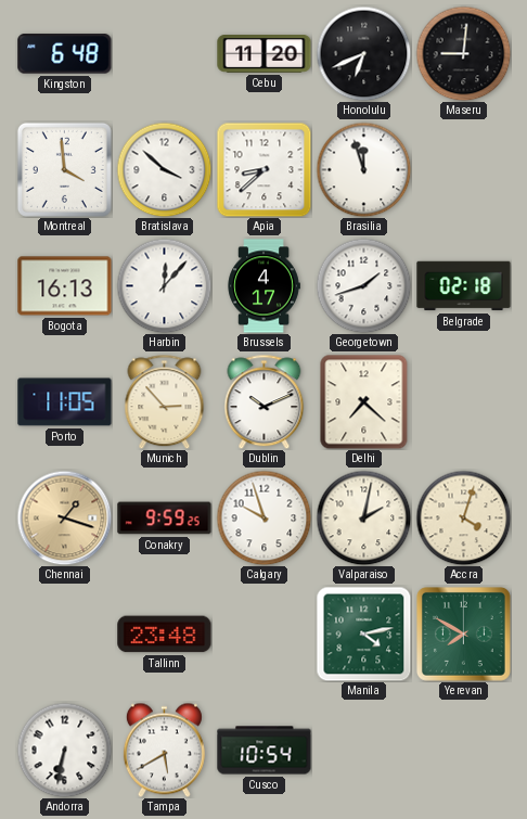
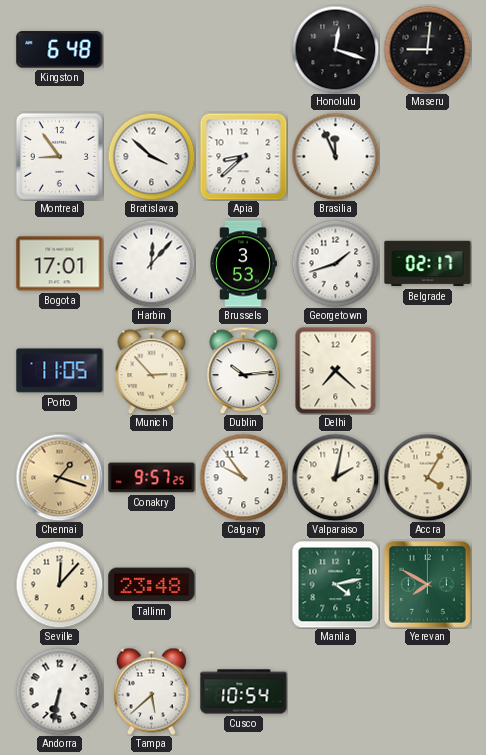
Cebu: 11:20 -> none (265, 54)
Honolulu: 6:41 -> 12:18 (335, 49)
Montreal: 3:59 -> 8:54 (59, 156)
Brasilia: 11:57 -> 11:56 (335, 156)
Bogota: 16:13 -> 17:01 (60, 264)
Brussels: 4:17 -> 3:53 (243, 264)
Belgrade: 02:18 -> 02:17 (428, 264)
Dublin: 10:11 -> 10:14 (244, 370)
Conakry: 9:59 -> 9:57 (152, 478)
Calgary: 9:57 -> 9:54 (243, 477)
Accra: 4:03 -> 4:05 (427, 477)
Seville: none -> 12:07 (59, 584)
Tampa: 5:40 -> 5:38 (151, 691)
